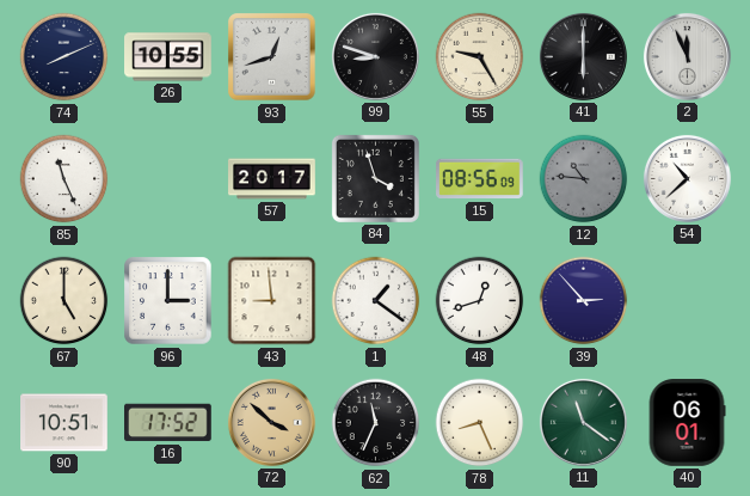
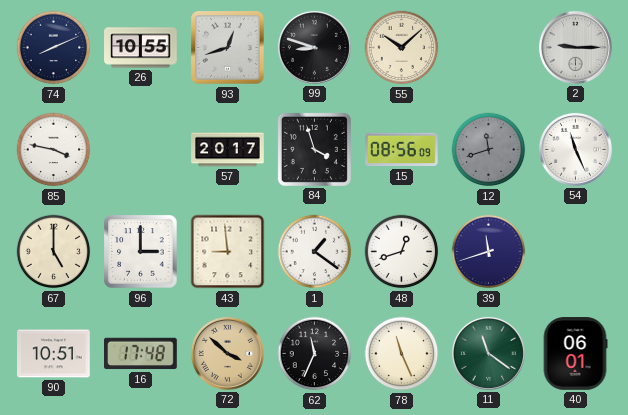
55: 9:25 -> 10:08 (402, 48)
41: 6:00 -> none (583, 56)
2: 11:56 -> 9:15 (575, 47)
85: 11:26 -> 3:47 (54, 150)
12: 10:46 -> 11:42 (489, 150)
54: 10:38 -> 11:26 (575, 149)
39: 2:53 -> 11:42 (489, 252)
16: 17:52 -> 17:48 (141, 354)
78: 8:26 -> 11:26 (402, 354)
